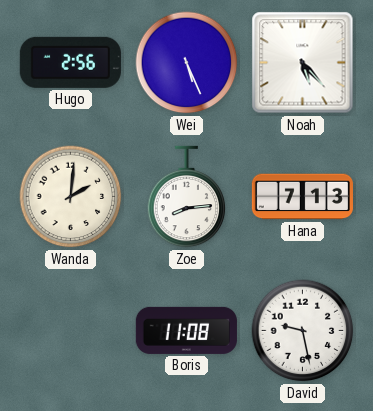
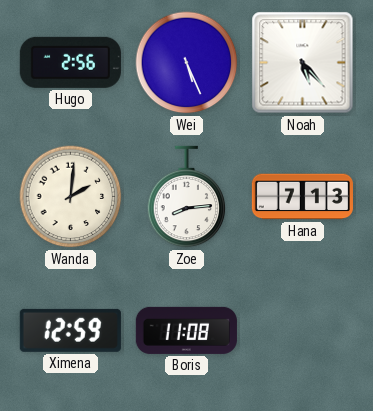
Ximena: none -> 12:59 (70, 330)
David: 9:28 -> none (303, 331)
